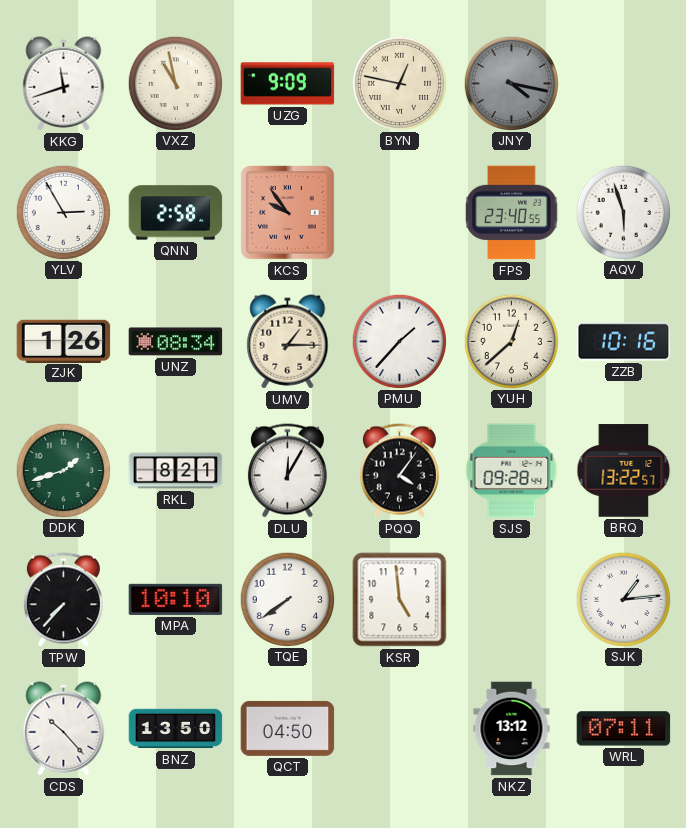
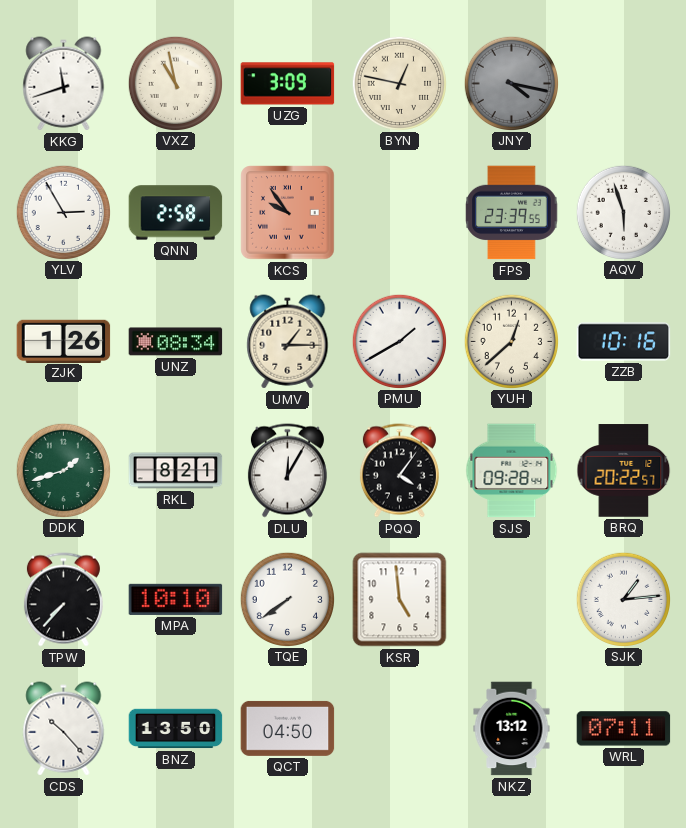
UZG: 9:09 -> 3:09 (288, 84)
FPS: 23:40 -> 23:39 (512, 213)
PMU: 1:37 -> 1:40 (399, 341)
BRQ: 13:22 -> 20:22 (624, 471)
